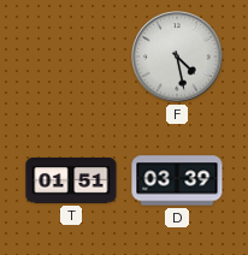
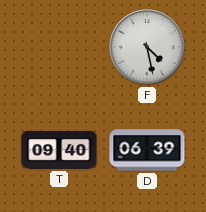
T: 01:51 -> 09:40 (59, 151)
D: 03:39 -> 06:39 (147, 150)
